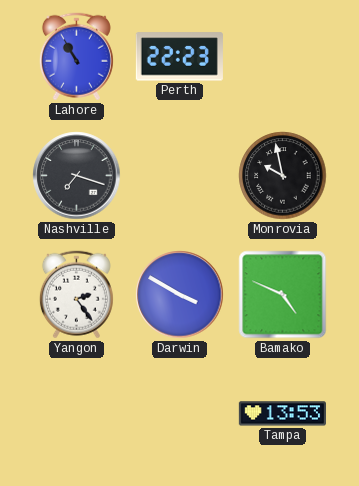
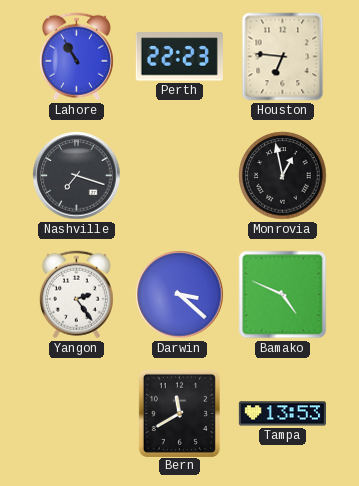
Houston: none -> 6:46 (283, 57)
Monrovia: 9:58 -> 12:58 (283, 176)
Darwin: 3:50 -> 3:22 (180, 295)
Bern: none -> 11:40 (179, 413)
